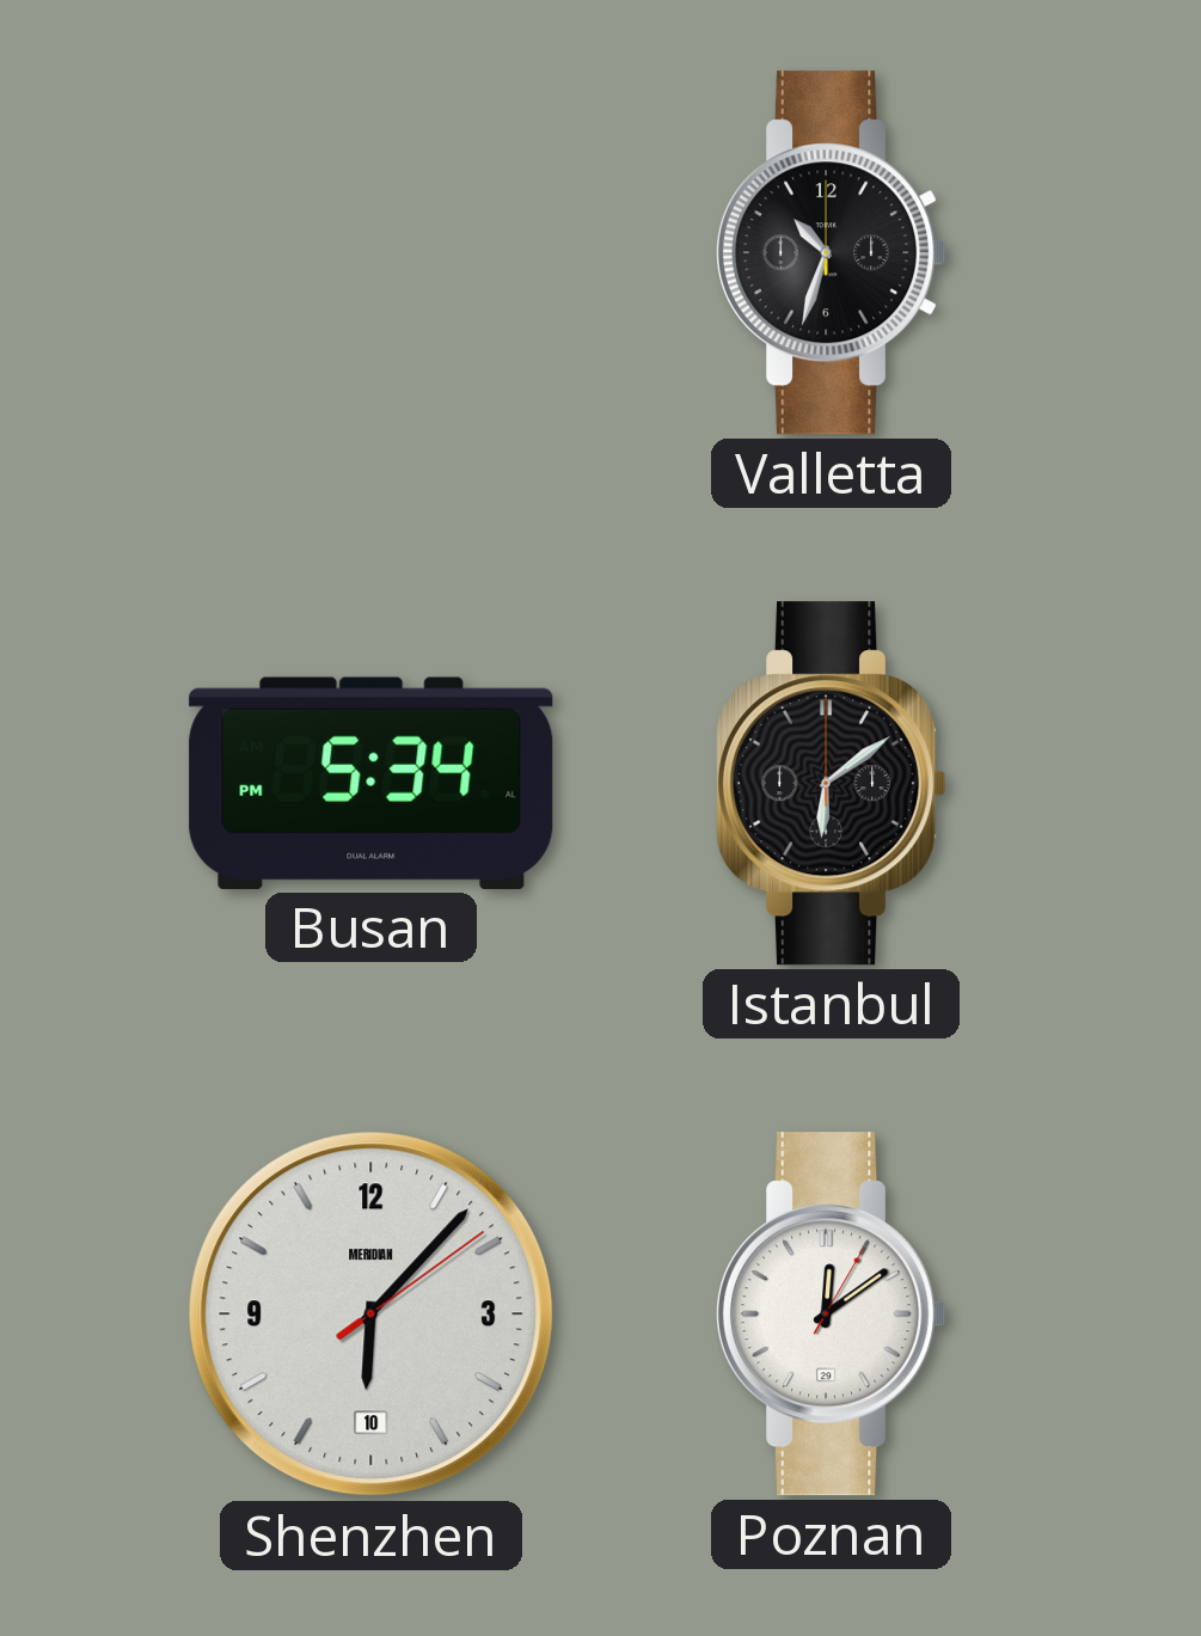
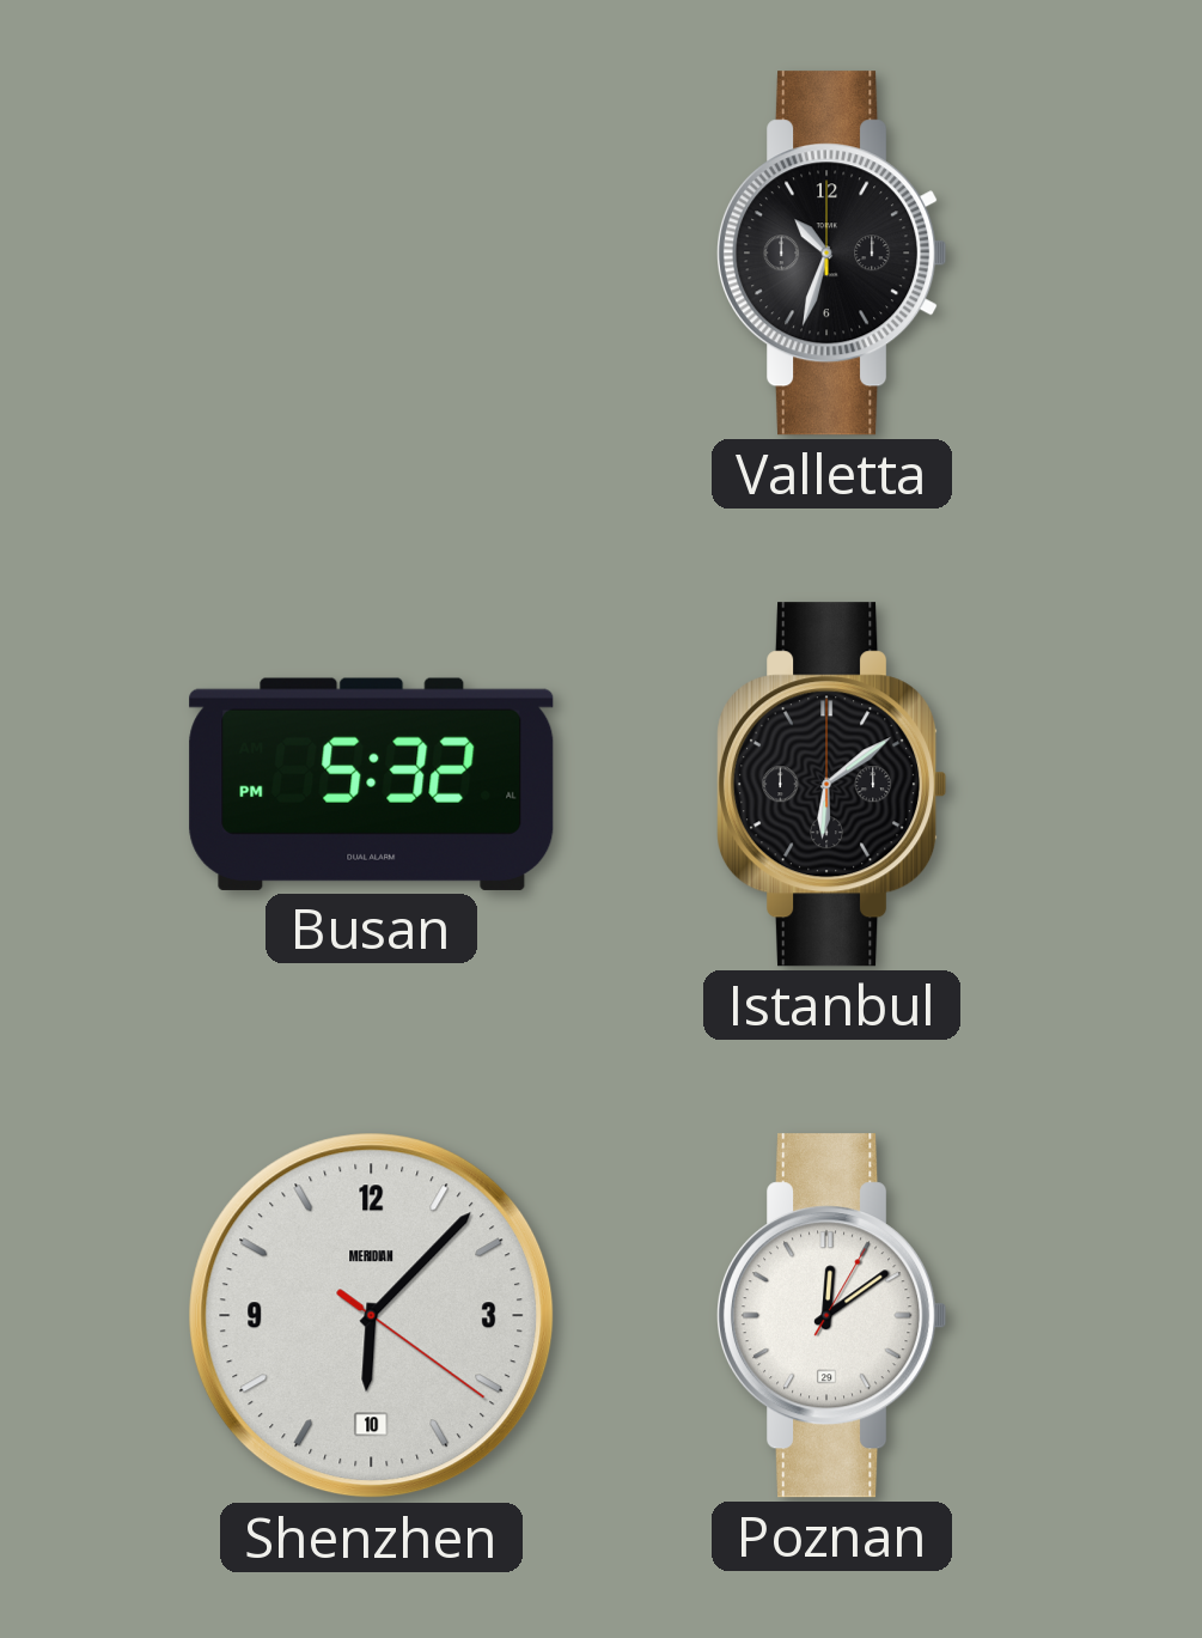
Busan: 5:34 -> 5:32 (372, 784)
Shenzhen: 6:07:09 -> 6:07:21 (372, 1316)
